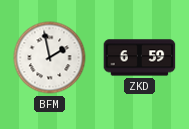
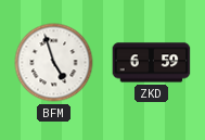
BFM: 1:58 -> 4:57 (54, 63)
